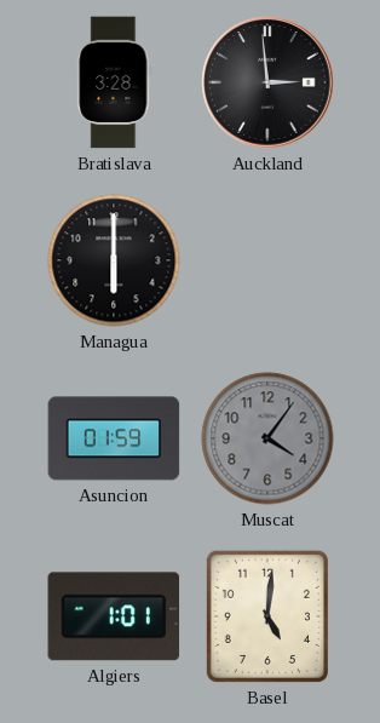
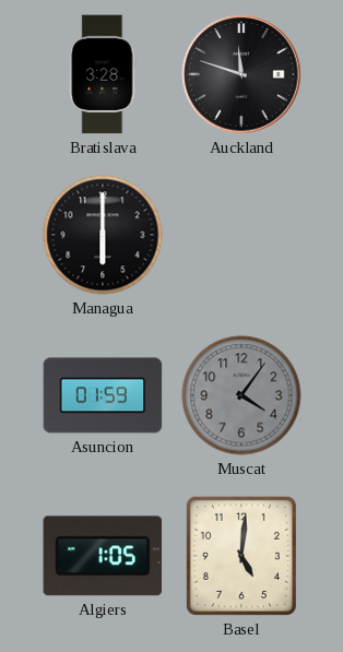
Auckland: 2:59 -> 11:48 (241, 74)
Algiers: 1:01 -> 1:05 (103, 556)
